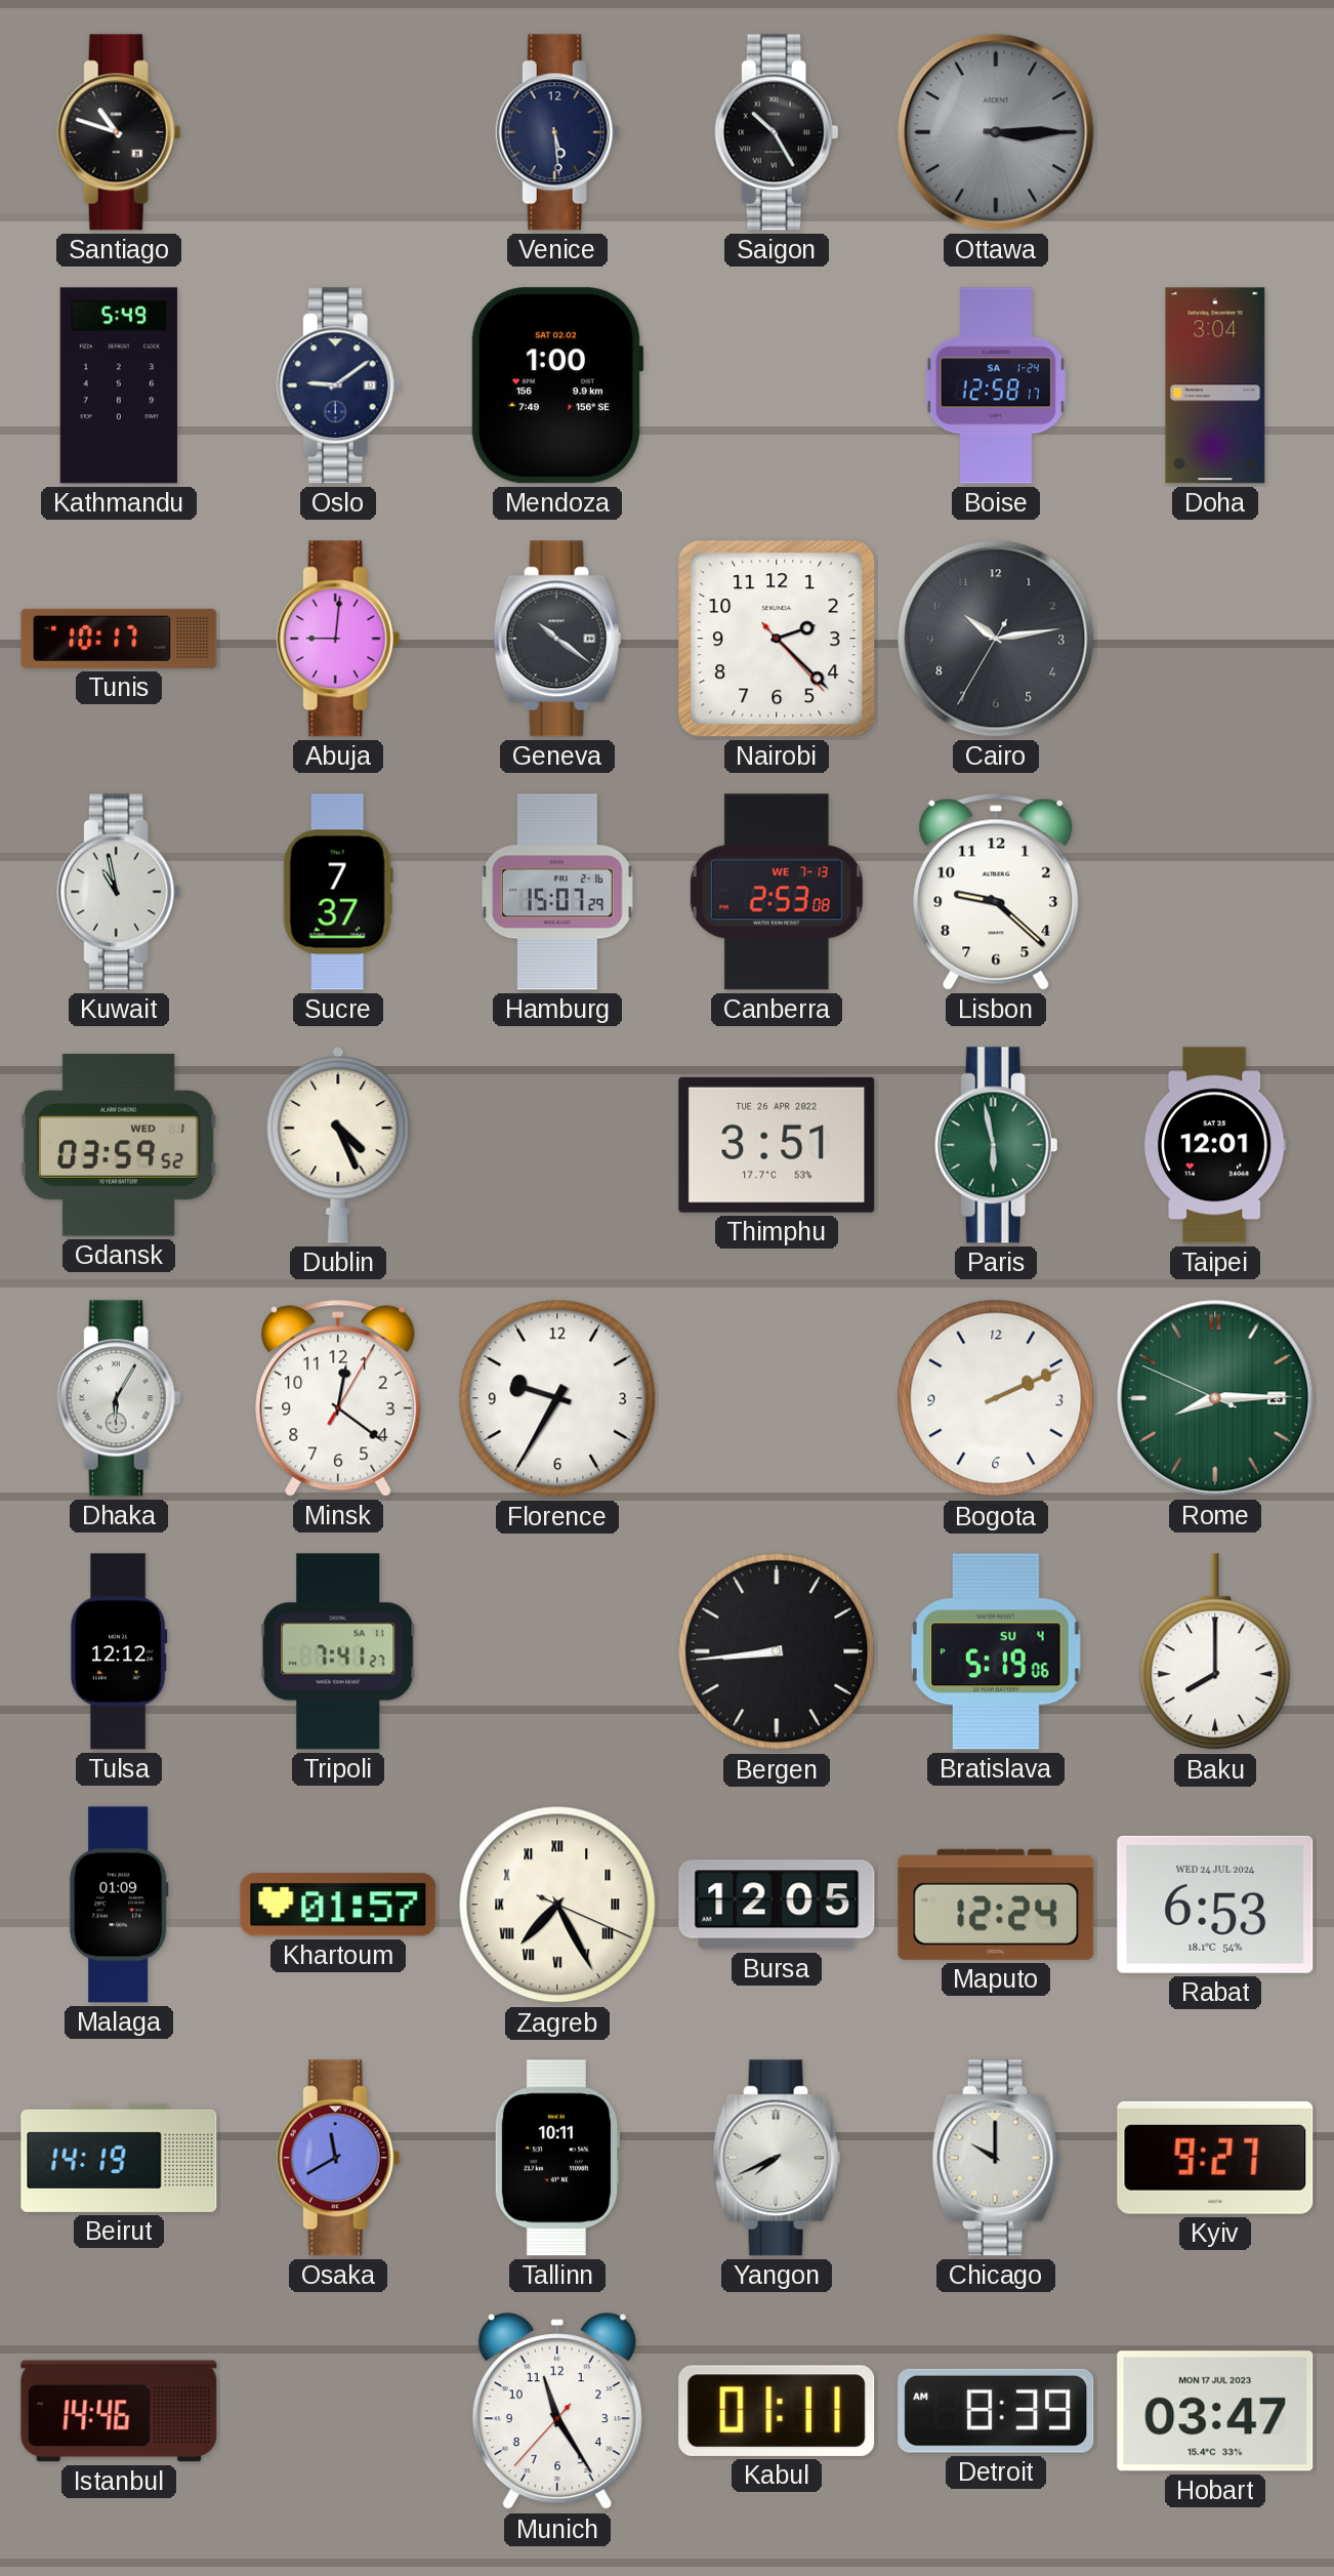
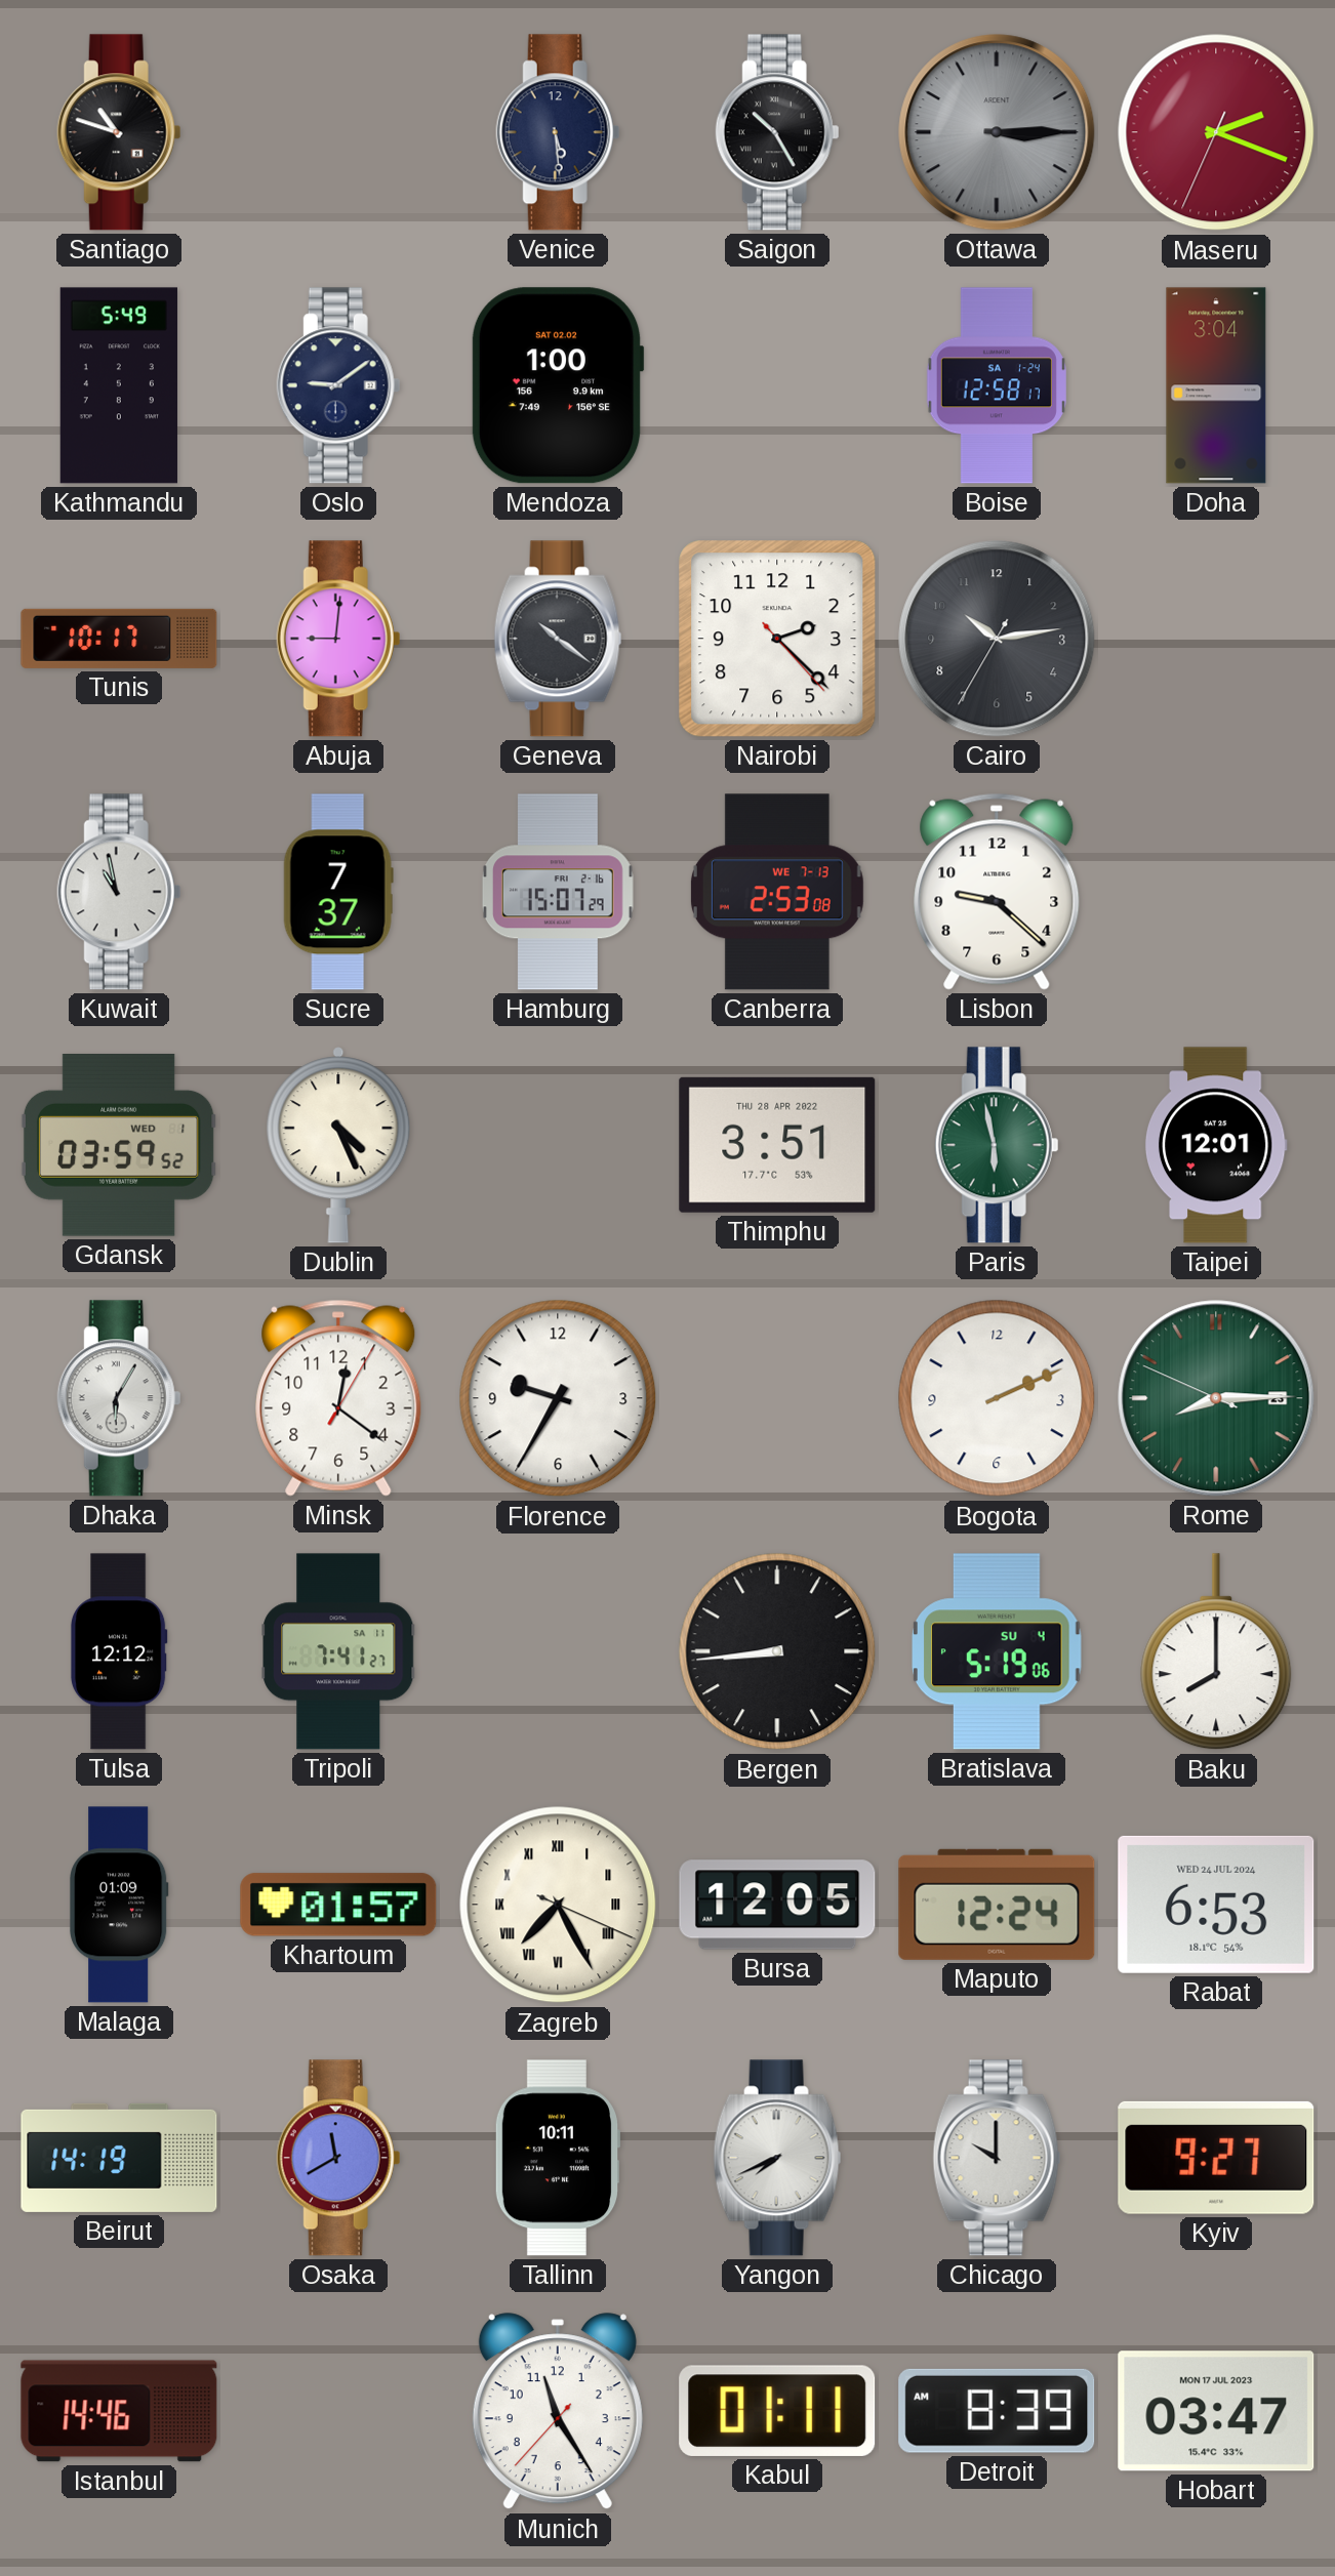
Maseru: none -> 2:18 (1216, 132)
Thimphu date: TUE 26 APR 2022 -> THU 28 APR 2022 (777, 1145)
